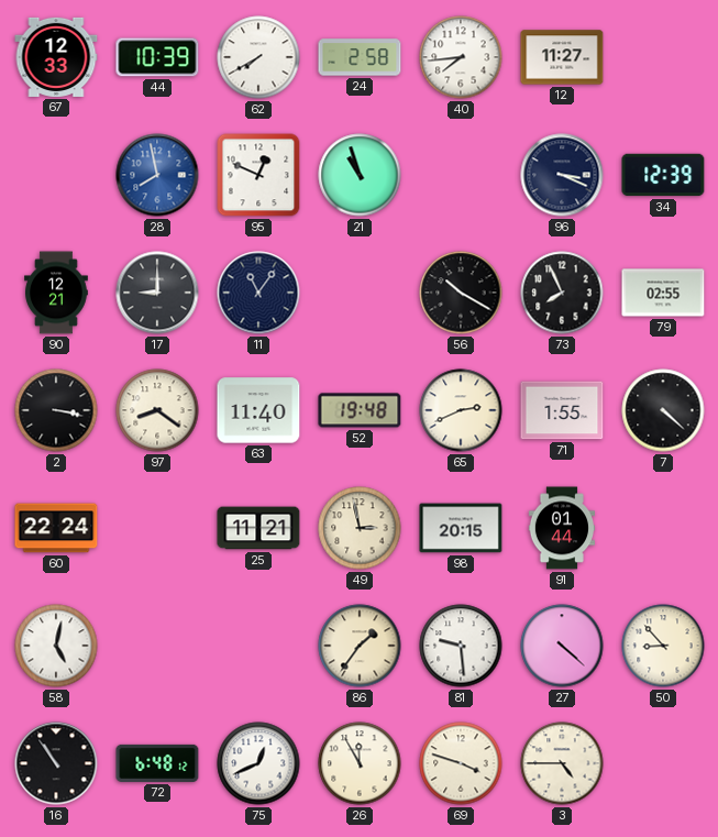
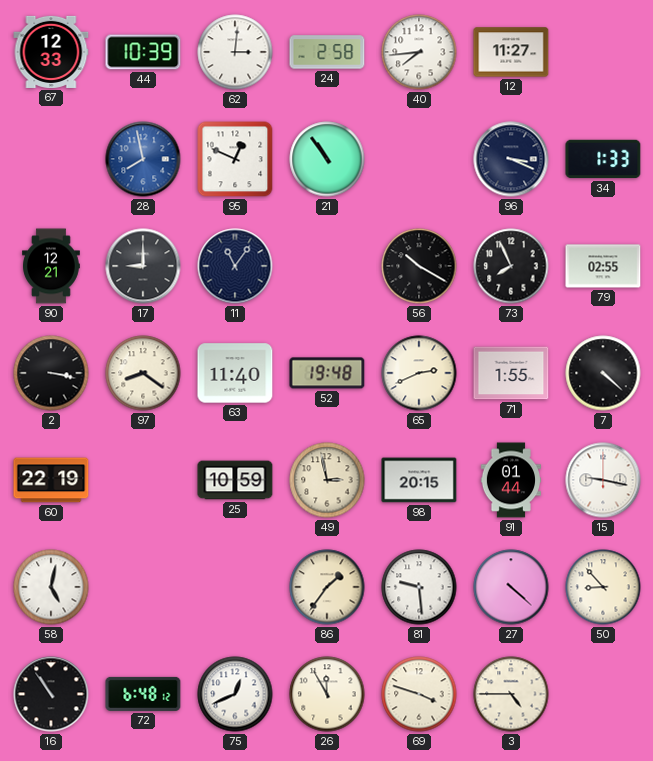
62: 7:40 -> 3:01 (235, 52)
21: 10:57 -> 10:54 (327, 159)
34: 12:39 -> 1:33 (603, 159)
60: 22:24 -> 22:19 (51, 480)
25: 11:21 -> 10:59 (235, 480)
15: none -> 9:17 (603, 480)
